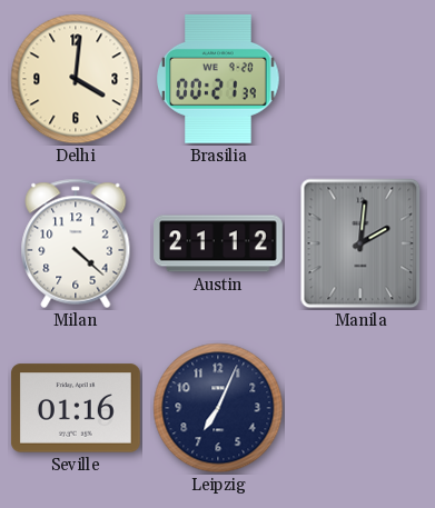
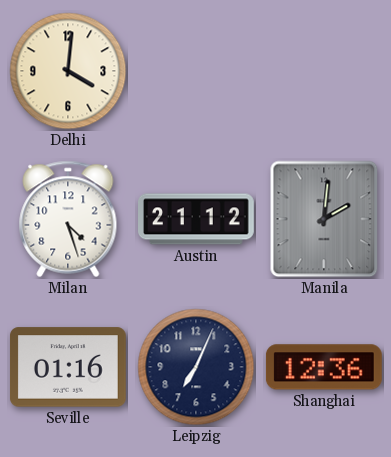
Brasilia: 00:21 -> none (218, 79)
Milan: 4:22 -> 4:27 (68, 219)
Shanghai: none -> 12:36 (324, 367)
